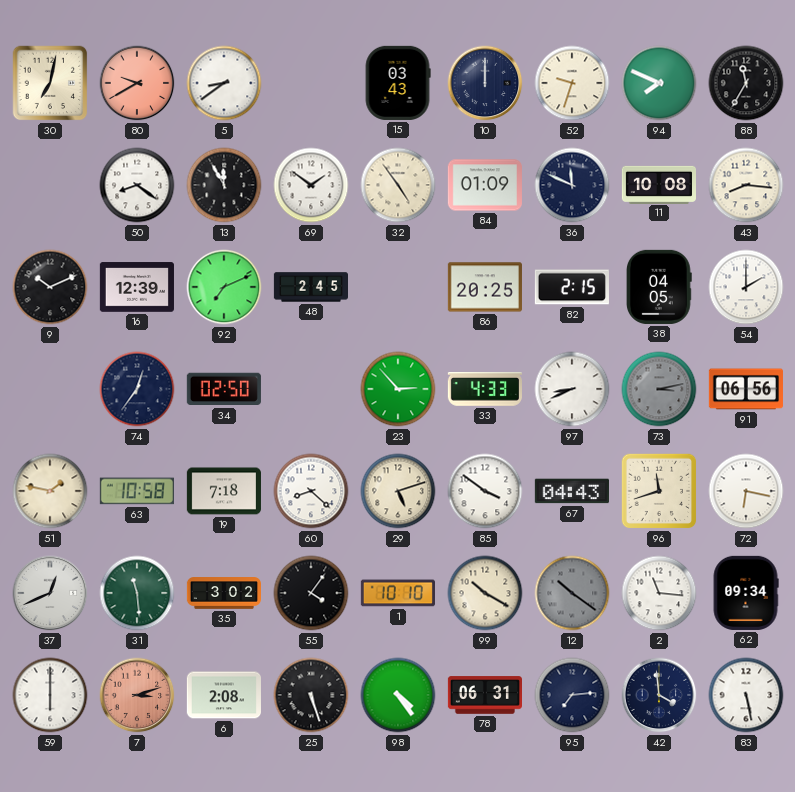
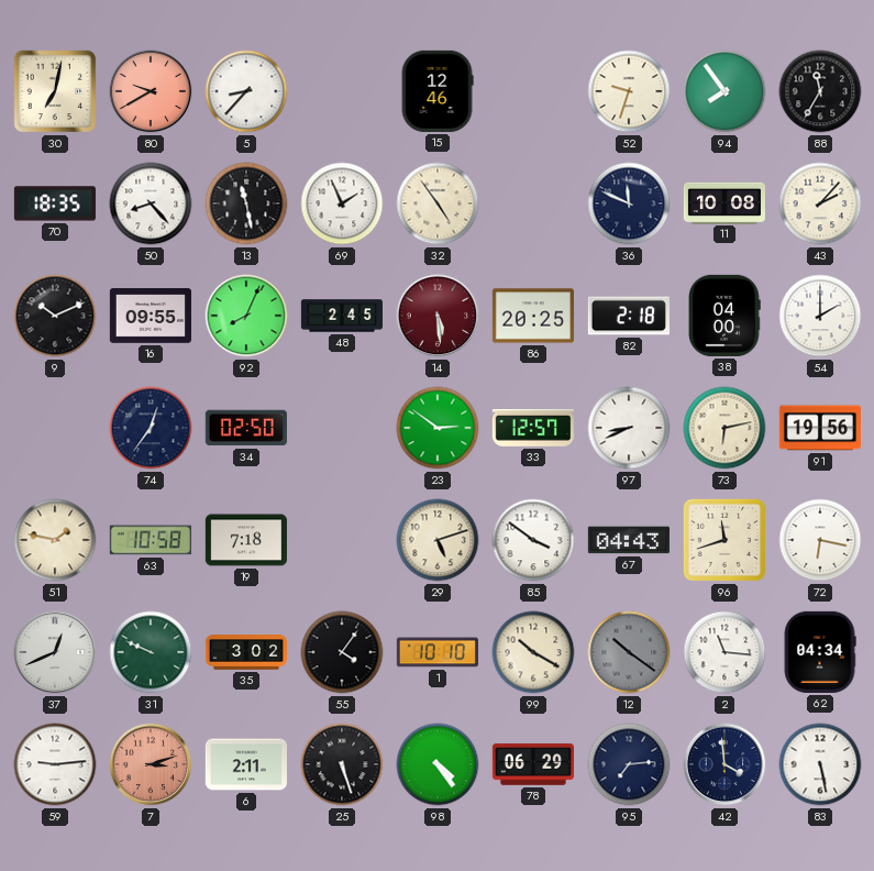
5: 8:39 -> 8:37 (246, 91)
15: 03:43 -> 12:46 (438, 91)
10: 12:00 -> none (485, 83)
94: 7:49 -> 7:54 (724, 91)
70: none -> 18:35 (55, 203)
50: 8:21 -> 8:23 (151, 203)
13: 11:55 -> 11:28 (246, 203)
69: 1:51 -> 1:56 (342, 203)
84: 01:09 -> none (485, 185)
43: 8:16 -> 2:07 (820, 203)
16: 12:39 -> 09:55 (151, 316)
92: 7:11 -> 8:04 (246, 316)
14: none -> 5:29 (438, 316)
82: 2:15 -> 2:18 (629, 316)
38: 04:05 -> 04:00 (726, 316)
23: 2:53 -> 2:51 (438, 428)
33: 4:33 -> 12:57 (533, 429)
73: 3:13 -> 6:13 (724, 428)
73 dial: grey -> cream (724, 428)
91: 06:56 -> 19:56 (820, 428)
60: 8:22 -> none (311, 491)
31: 11:29 -> 9:49 (151, 652)
62: 09:34 -> 04:34 (820, 652)
59: 6:00 -> 9:14 (55, 764)
6: 2:08 -> 2:11 (245, 764)
78: 06:31 -> 06:29 (532, 764)
